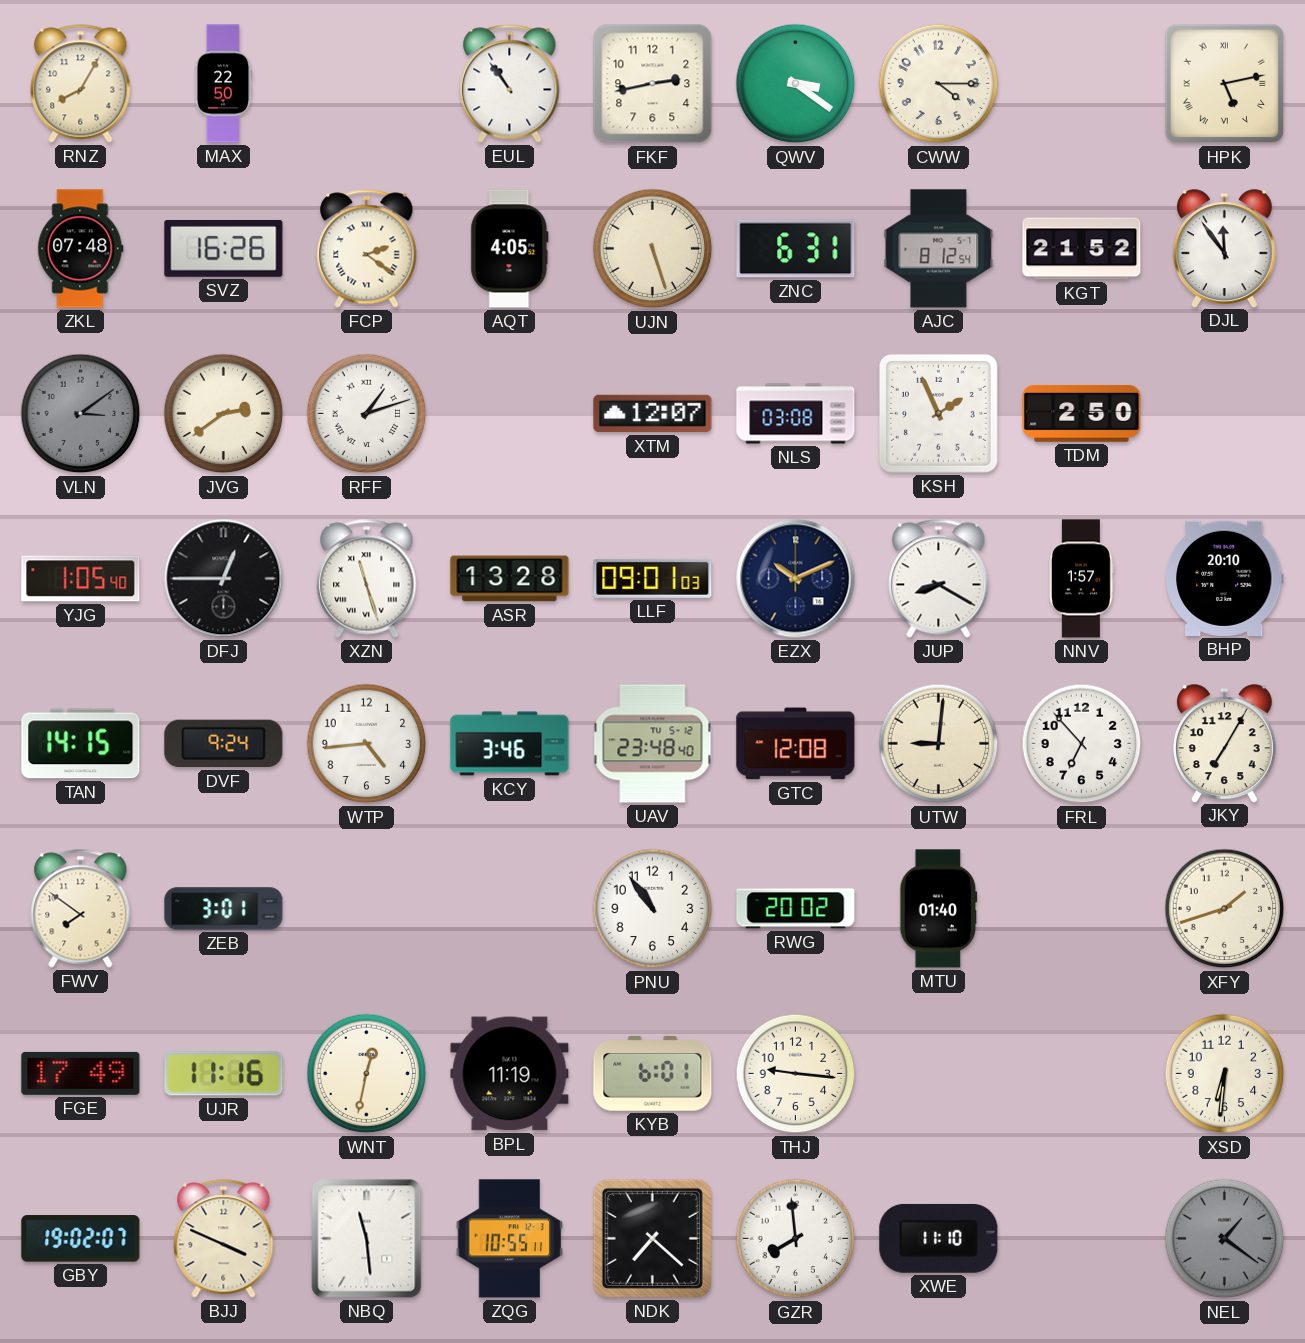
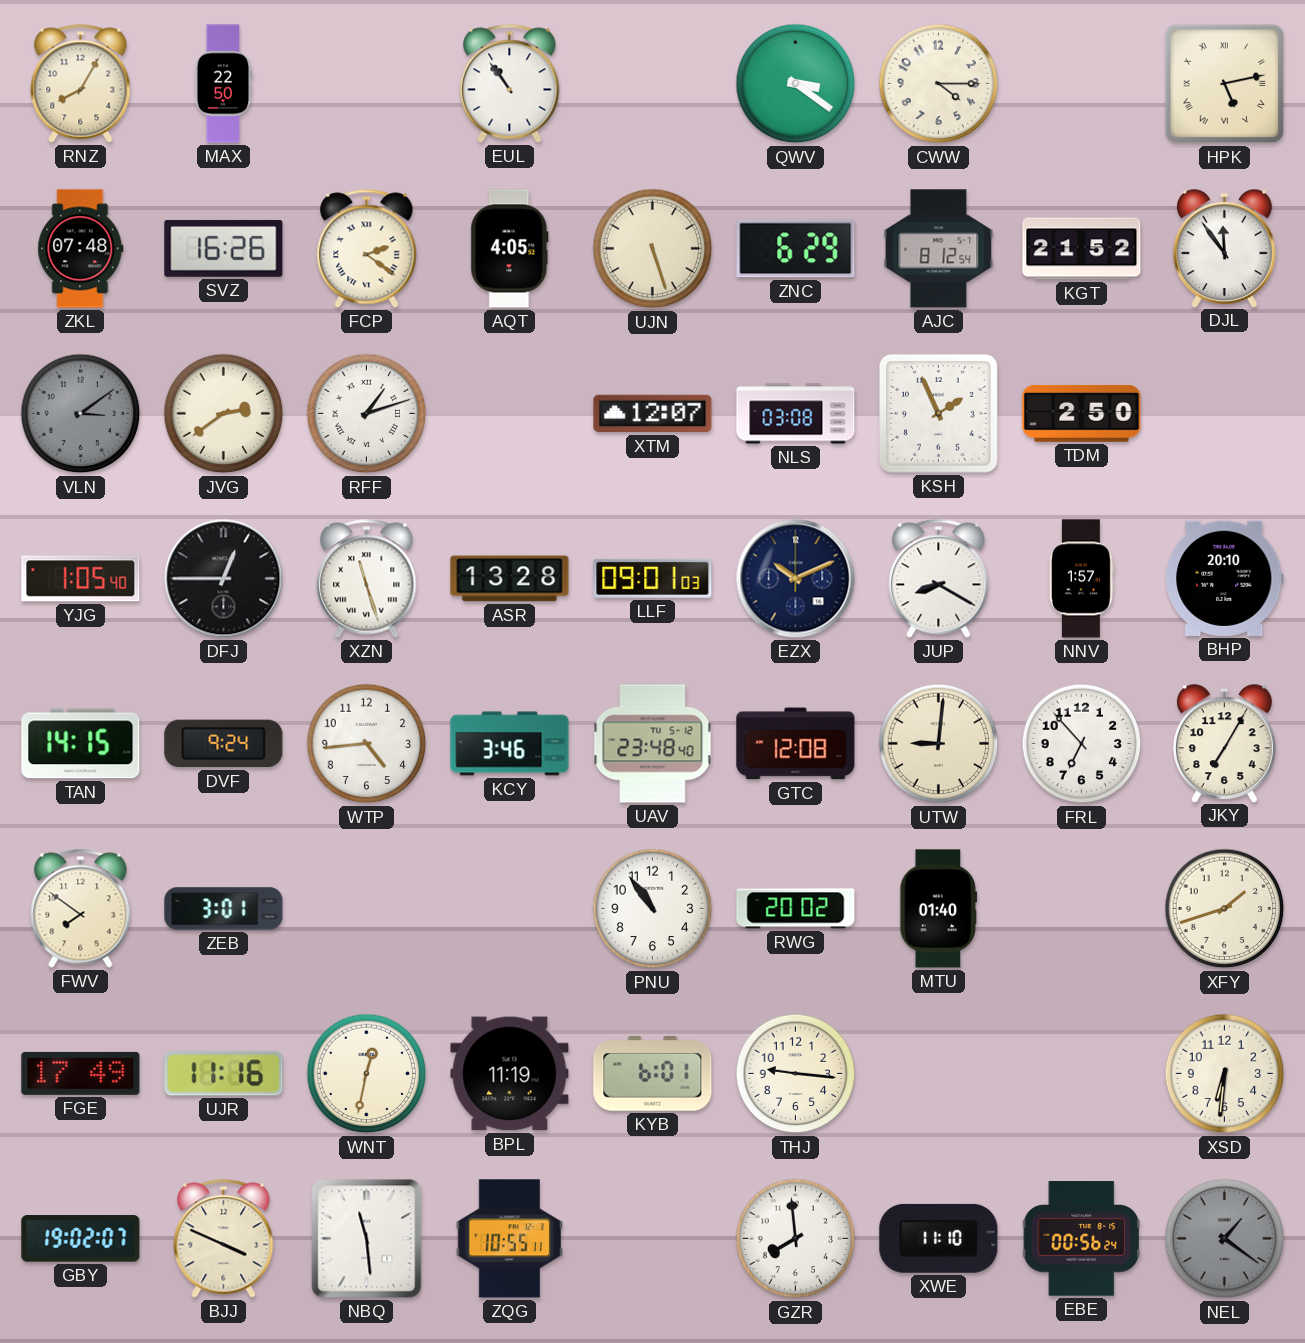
FKF: 2:43 -> none (653, 84)
ZNC: 6:31 -> 6:29 (796, 249)
NDK: 7:22 -> none (652, 1238)
EBE: none -> 00:56 (1081, 1239)
